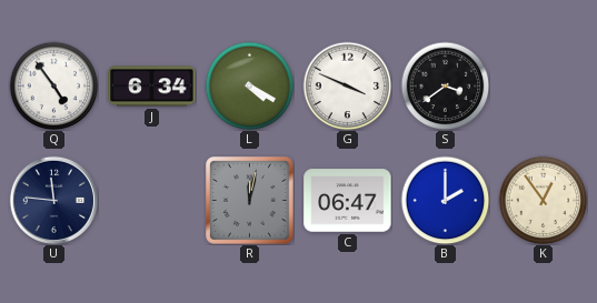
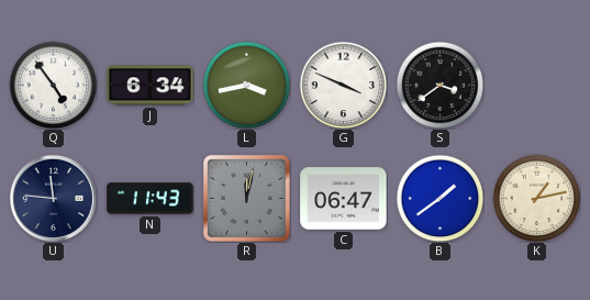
L: 4:20 -> 3:43 (246, 85)
N: none -> 11:43 (151, 199)
B: 2:00 -> 1:39 (439, 198)
K: 12:54 -> 1:13 (536, 198)
